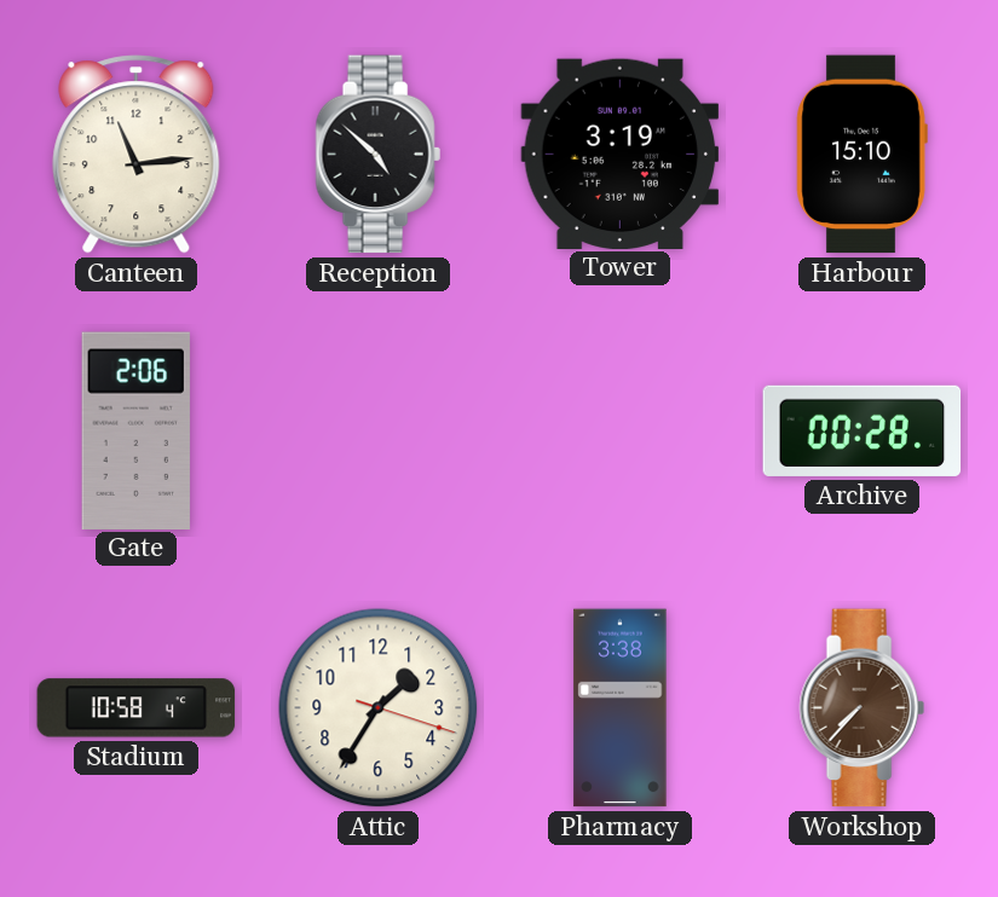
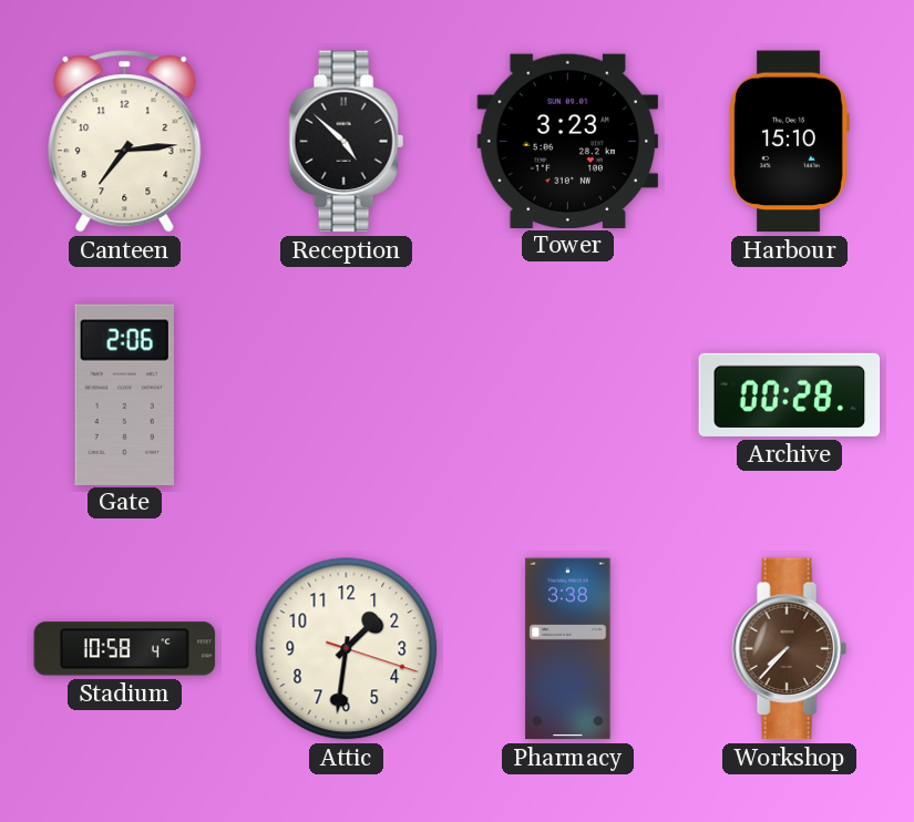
Canteen: 11:14 -> 7:14 (125, 142)
Tower: 3:19 -> 3:23 (568, 141)
Attic: 1:35 -> 1:31 (347, 649)
